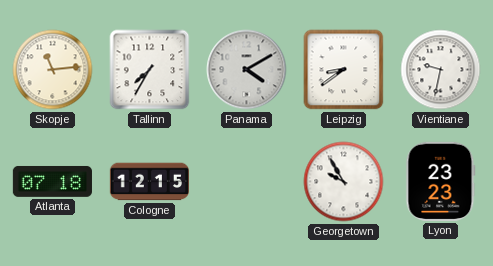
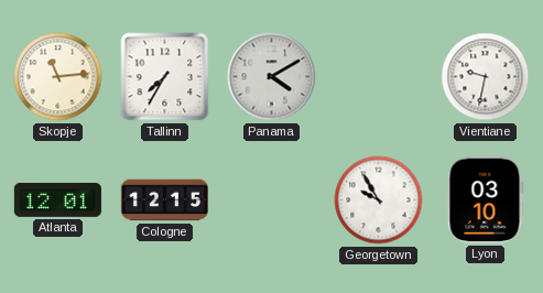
Leipzig: 8:39 -> none (344, 70)
Atlanta: 07:18 -> 12:01 (57, 199)
Lyon: 23:23 -> 03:10 (486, 199)
